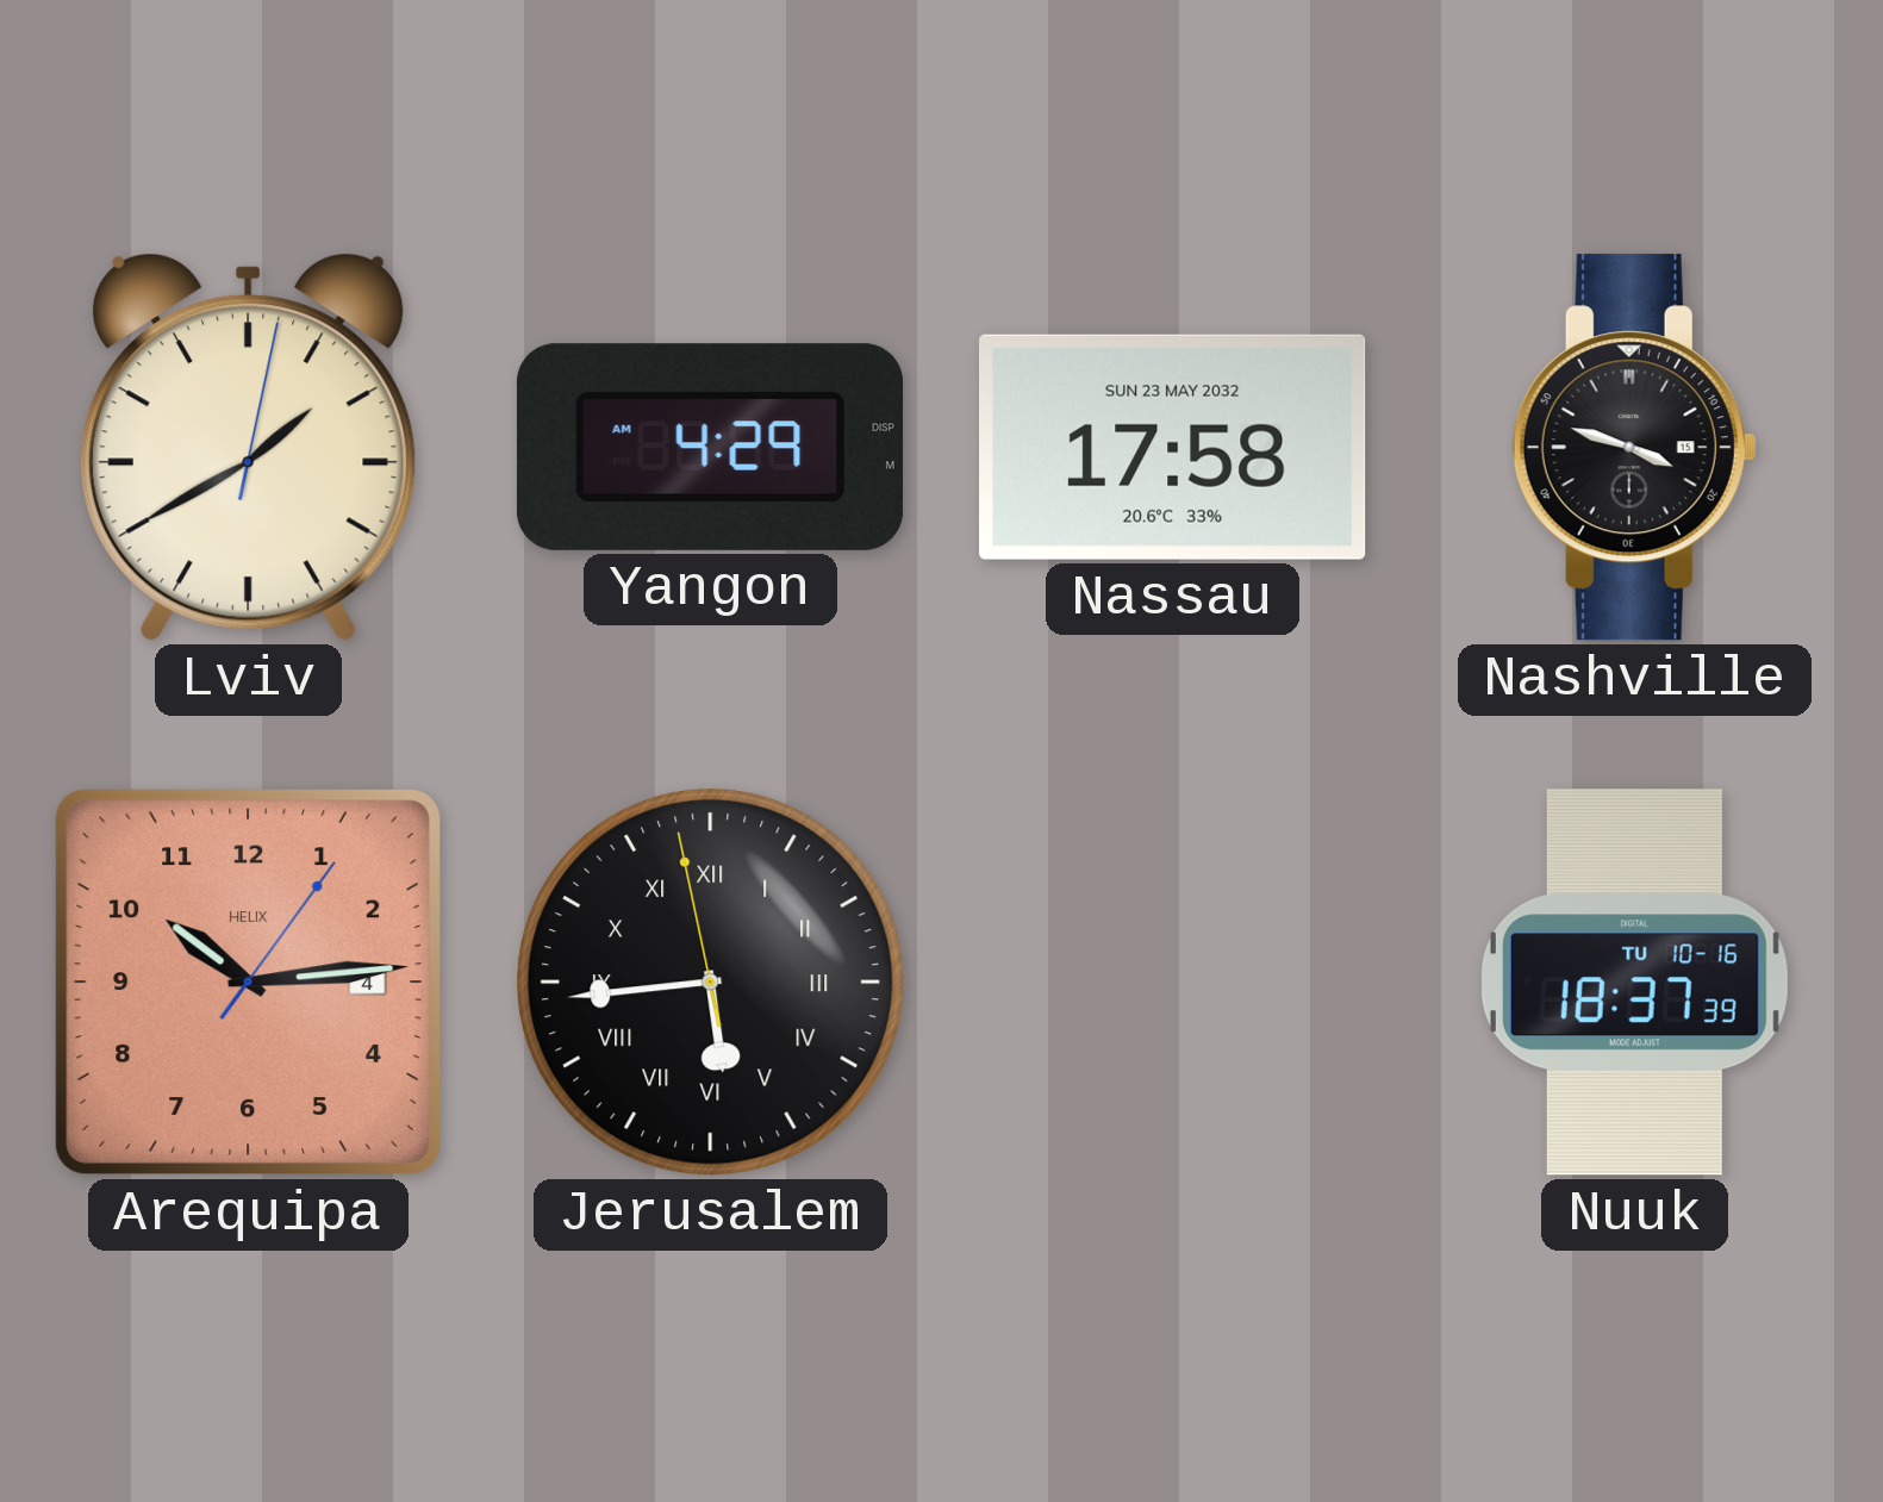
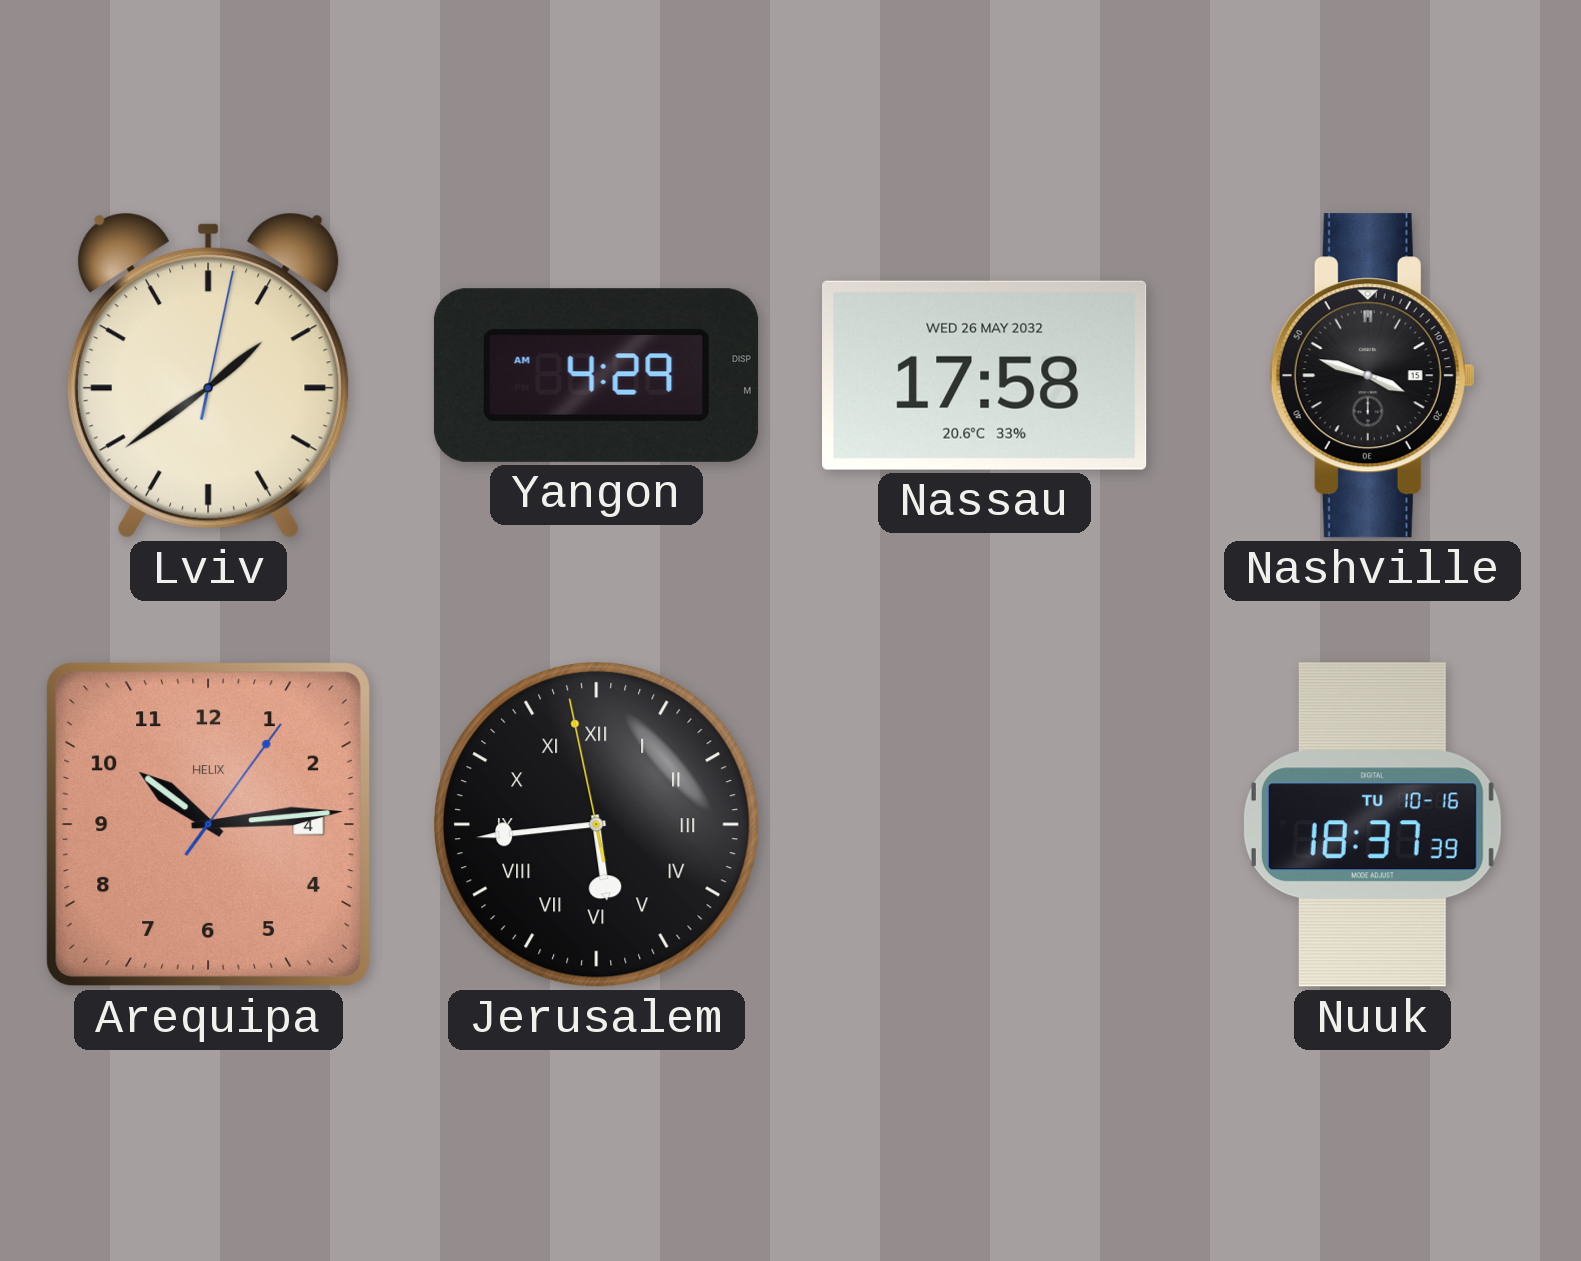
Lviv: 1:40 -> 1:39 (208, 375)
Nassau date: SUN 23 MAY 2032 -> WED 26 MAY 2032 (985, 375)
